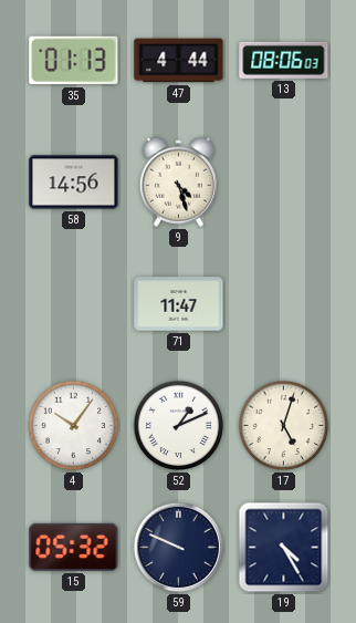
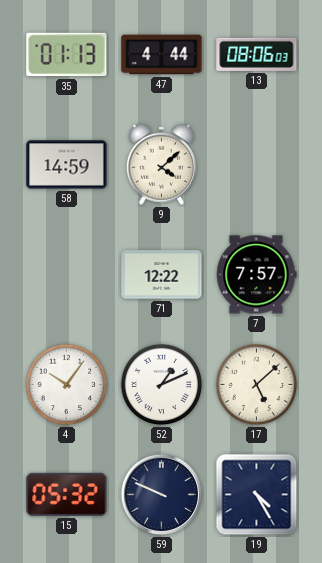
58: 14:56 -> 14:59 (67, 165)
9: 4:27 -> 4:08 (161, 164)
71: 11:47 -> 12:22 (162, 275)
7: none -> 7:57 (256, 275)
17: 5:03 -> 5:08 (257, 385)
